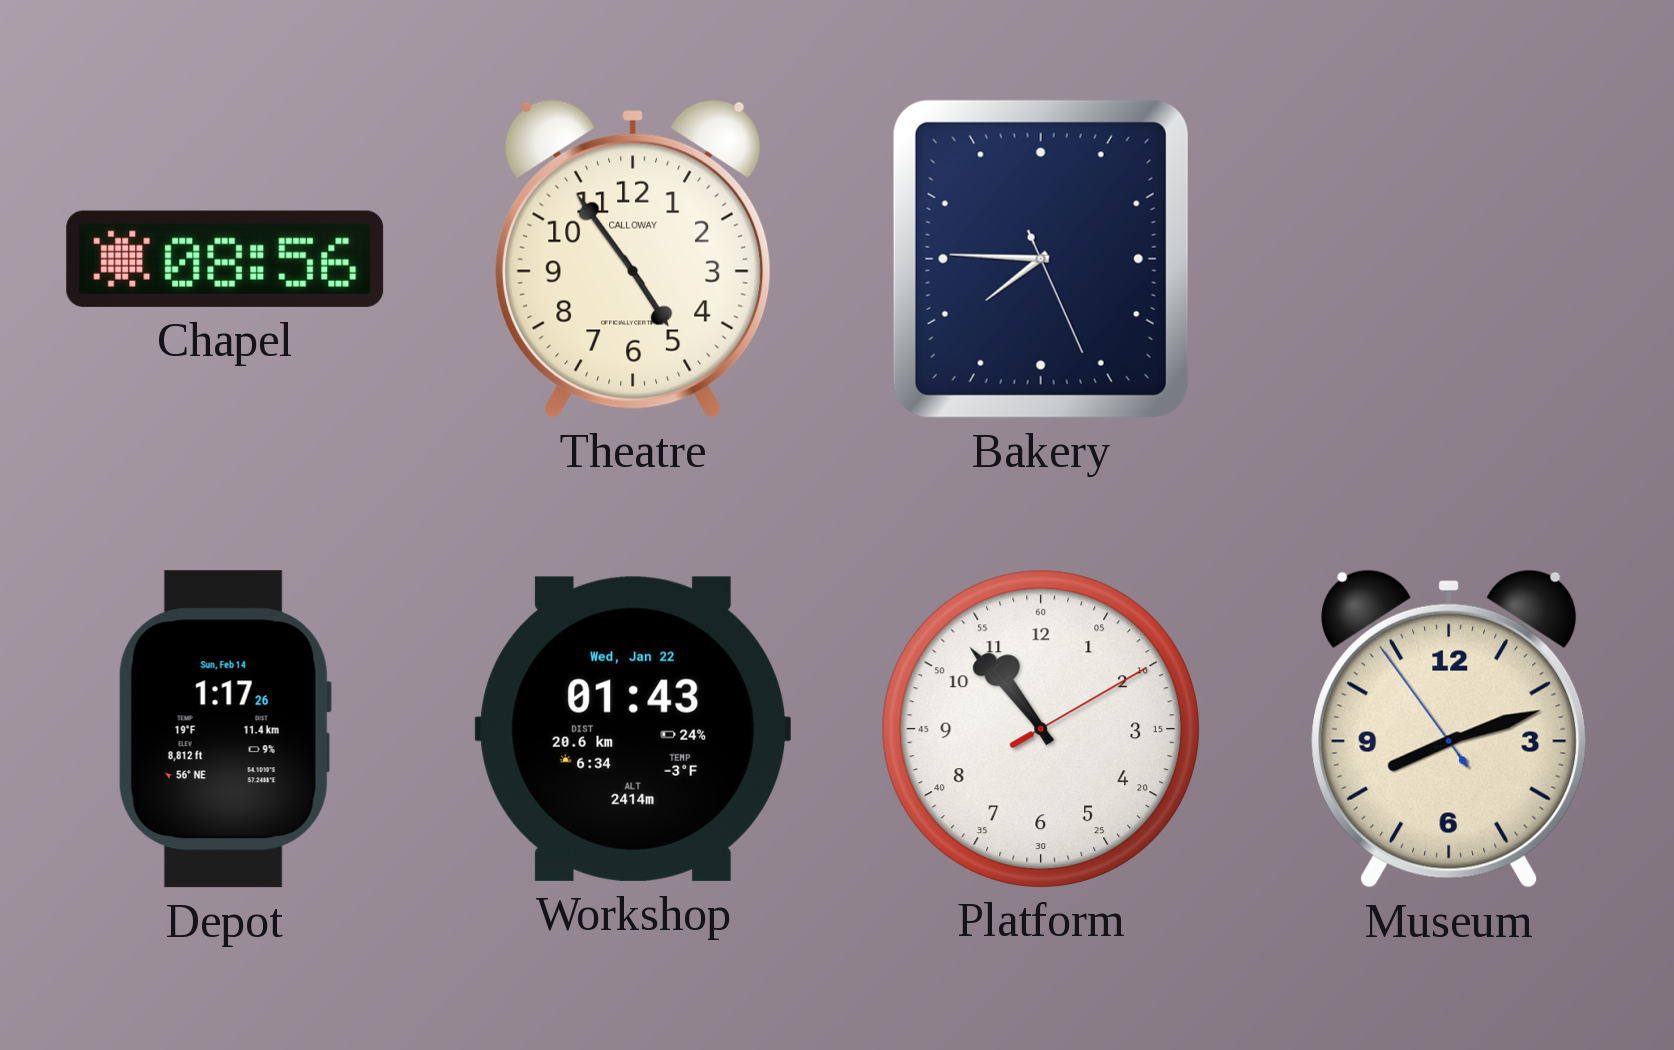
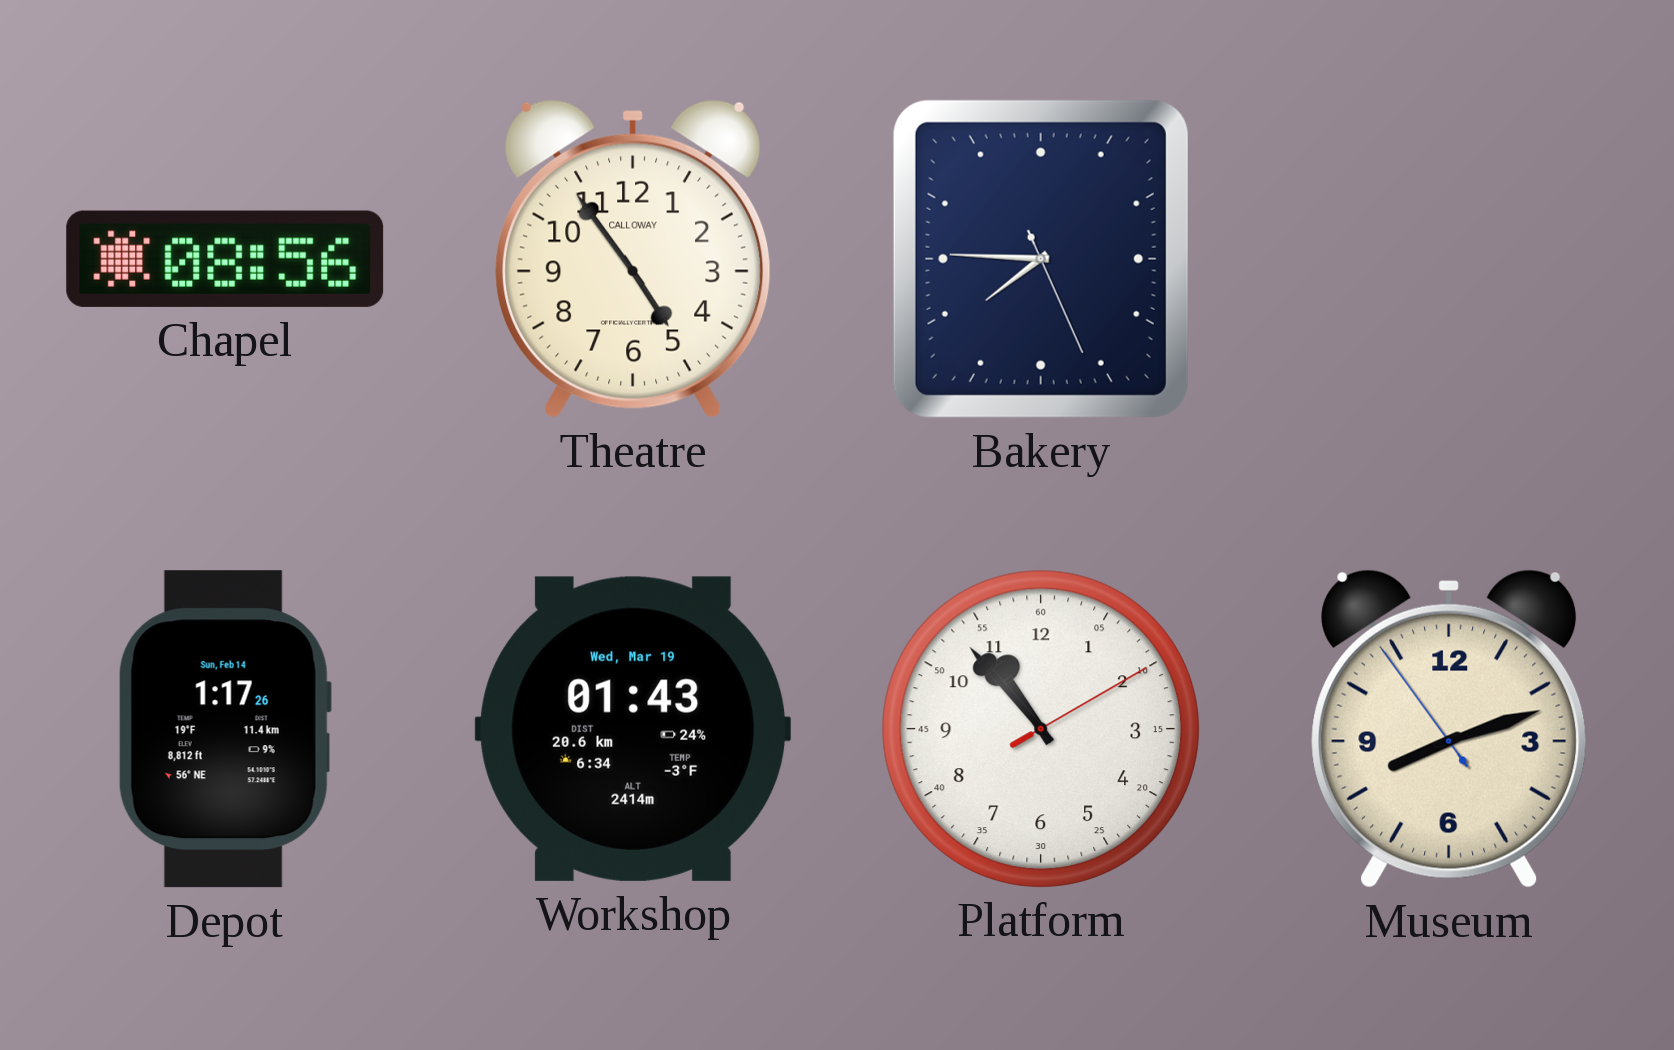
Workshop date: Wed, Jan 22 -> Wed, Mar 19 (633, 729)
